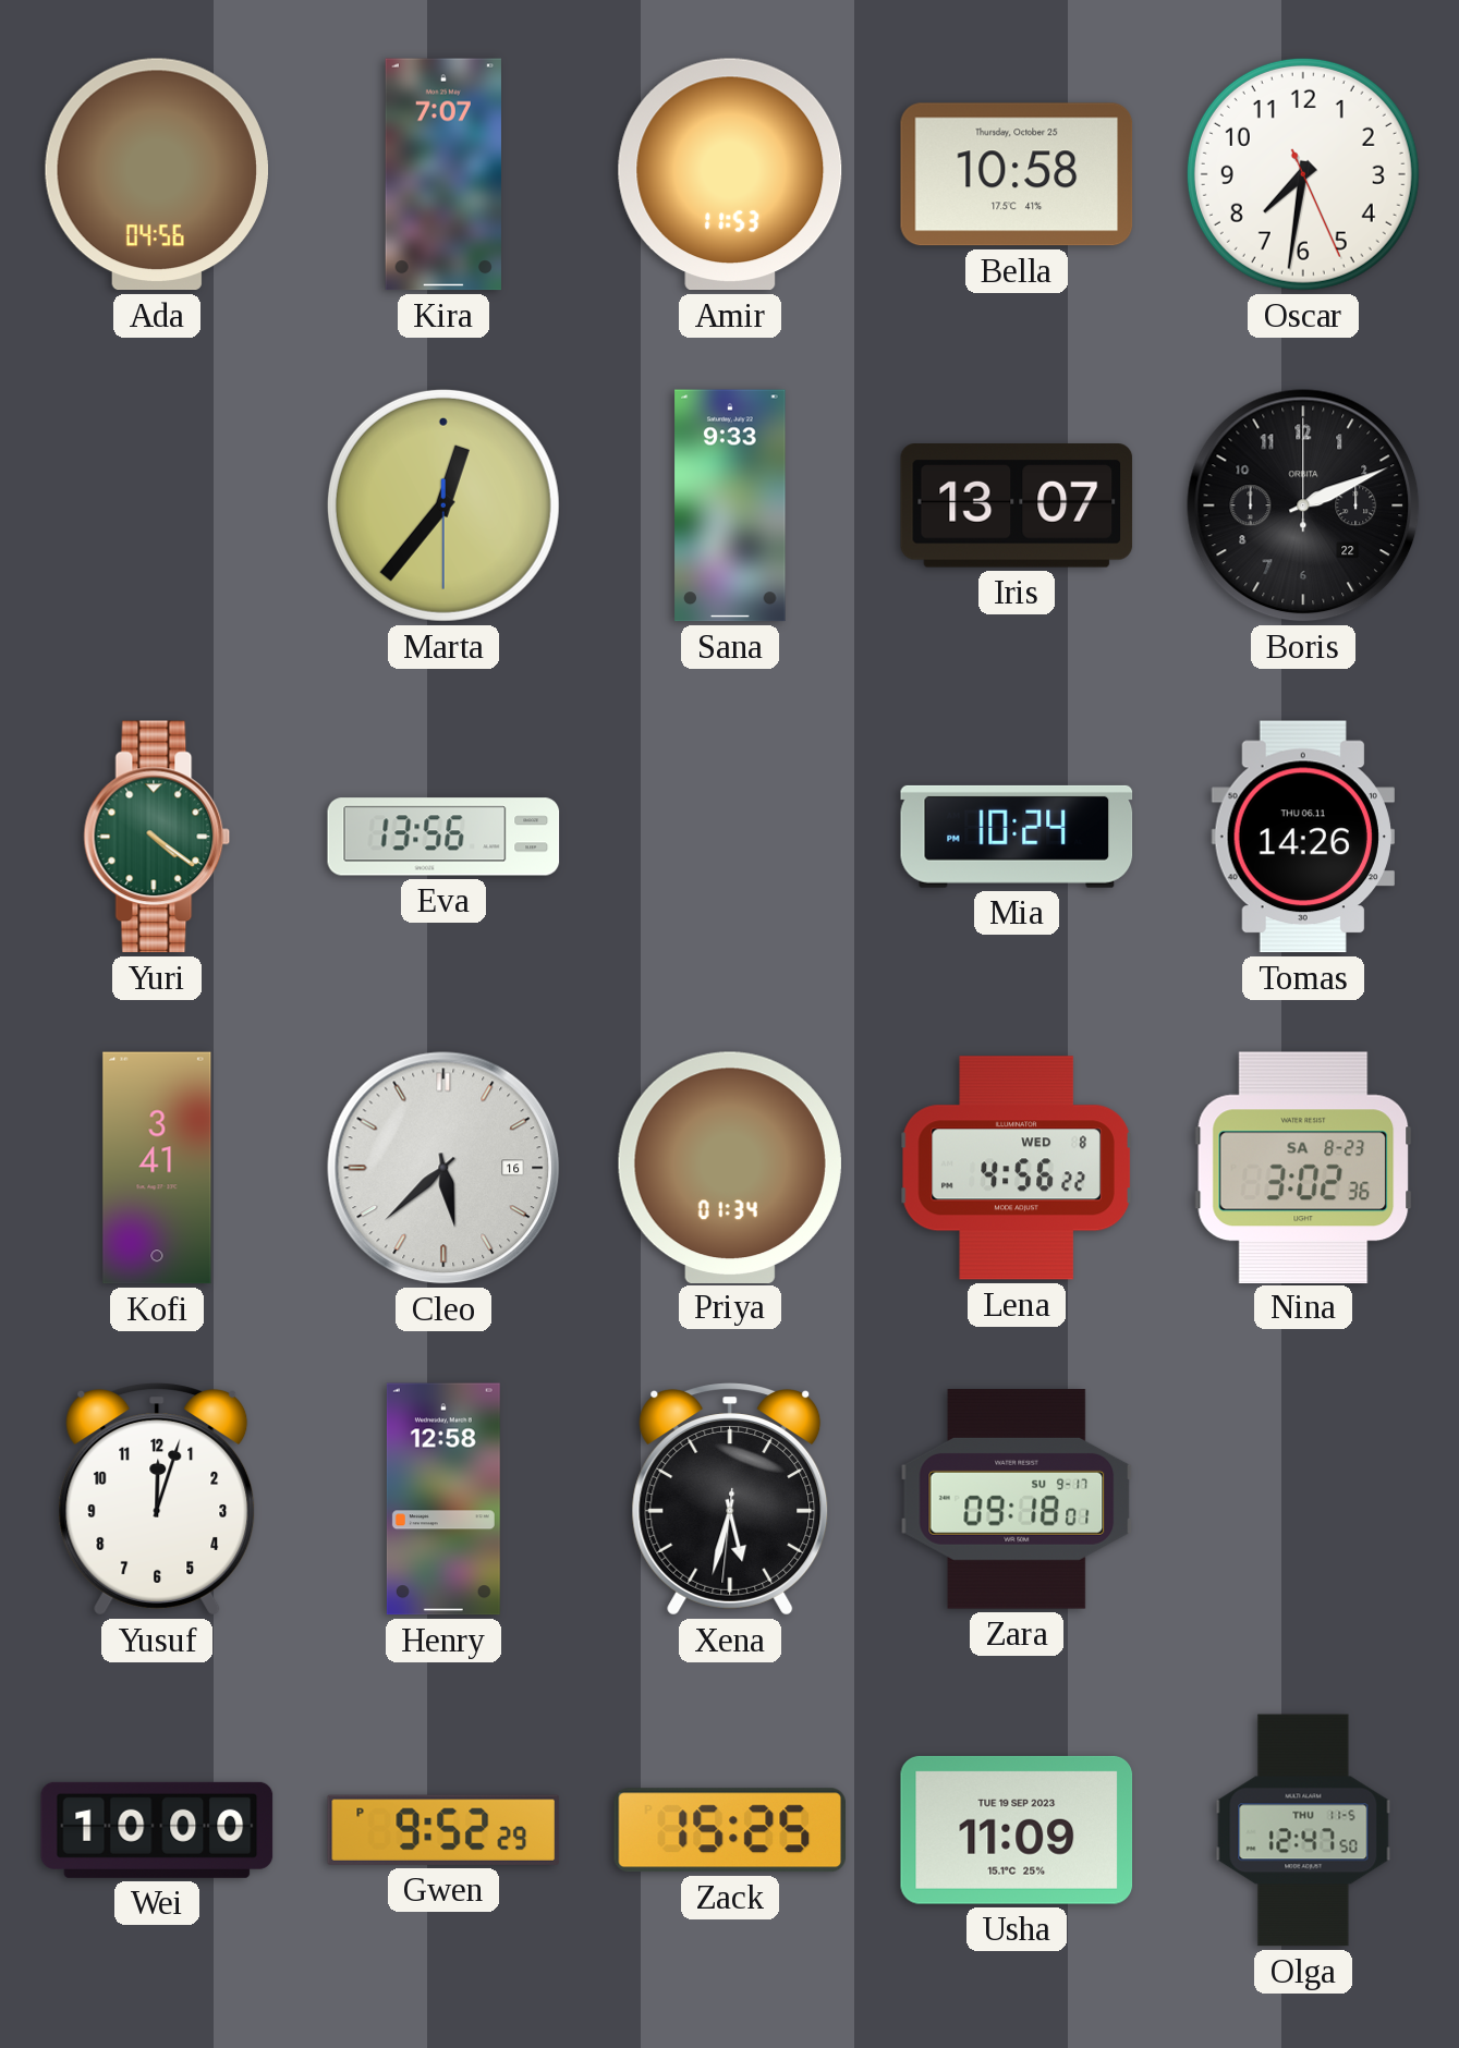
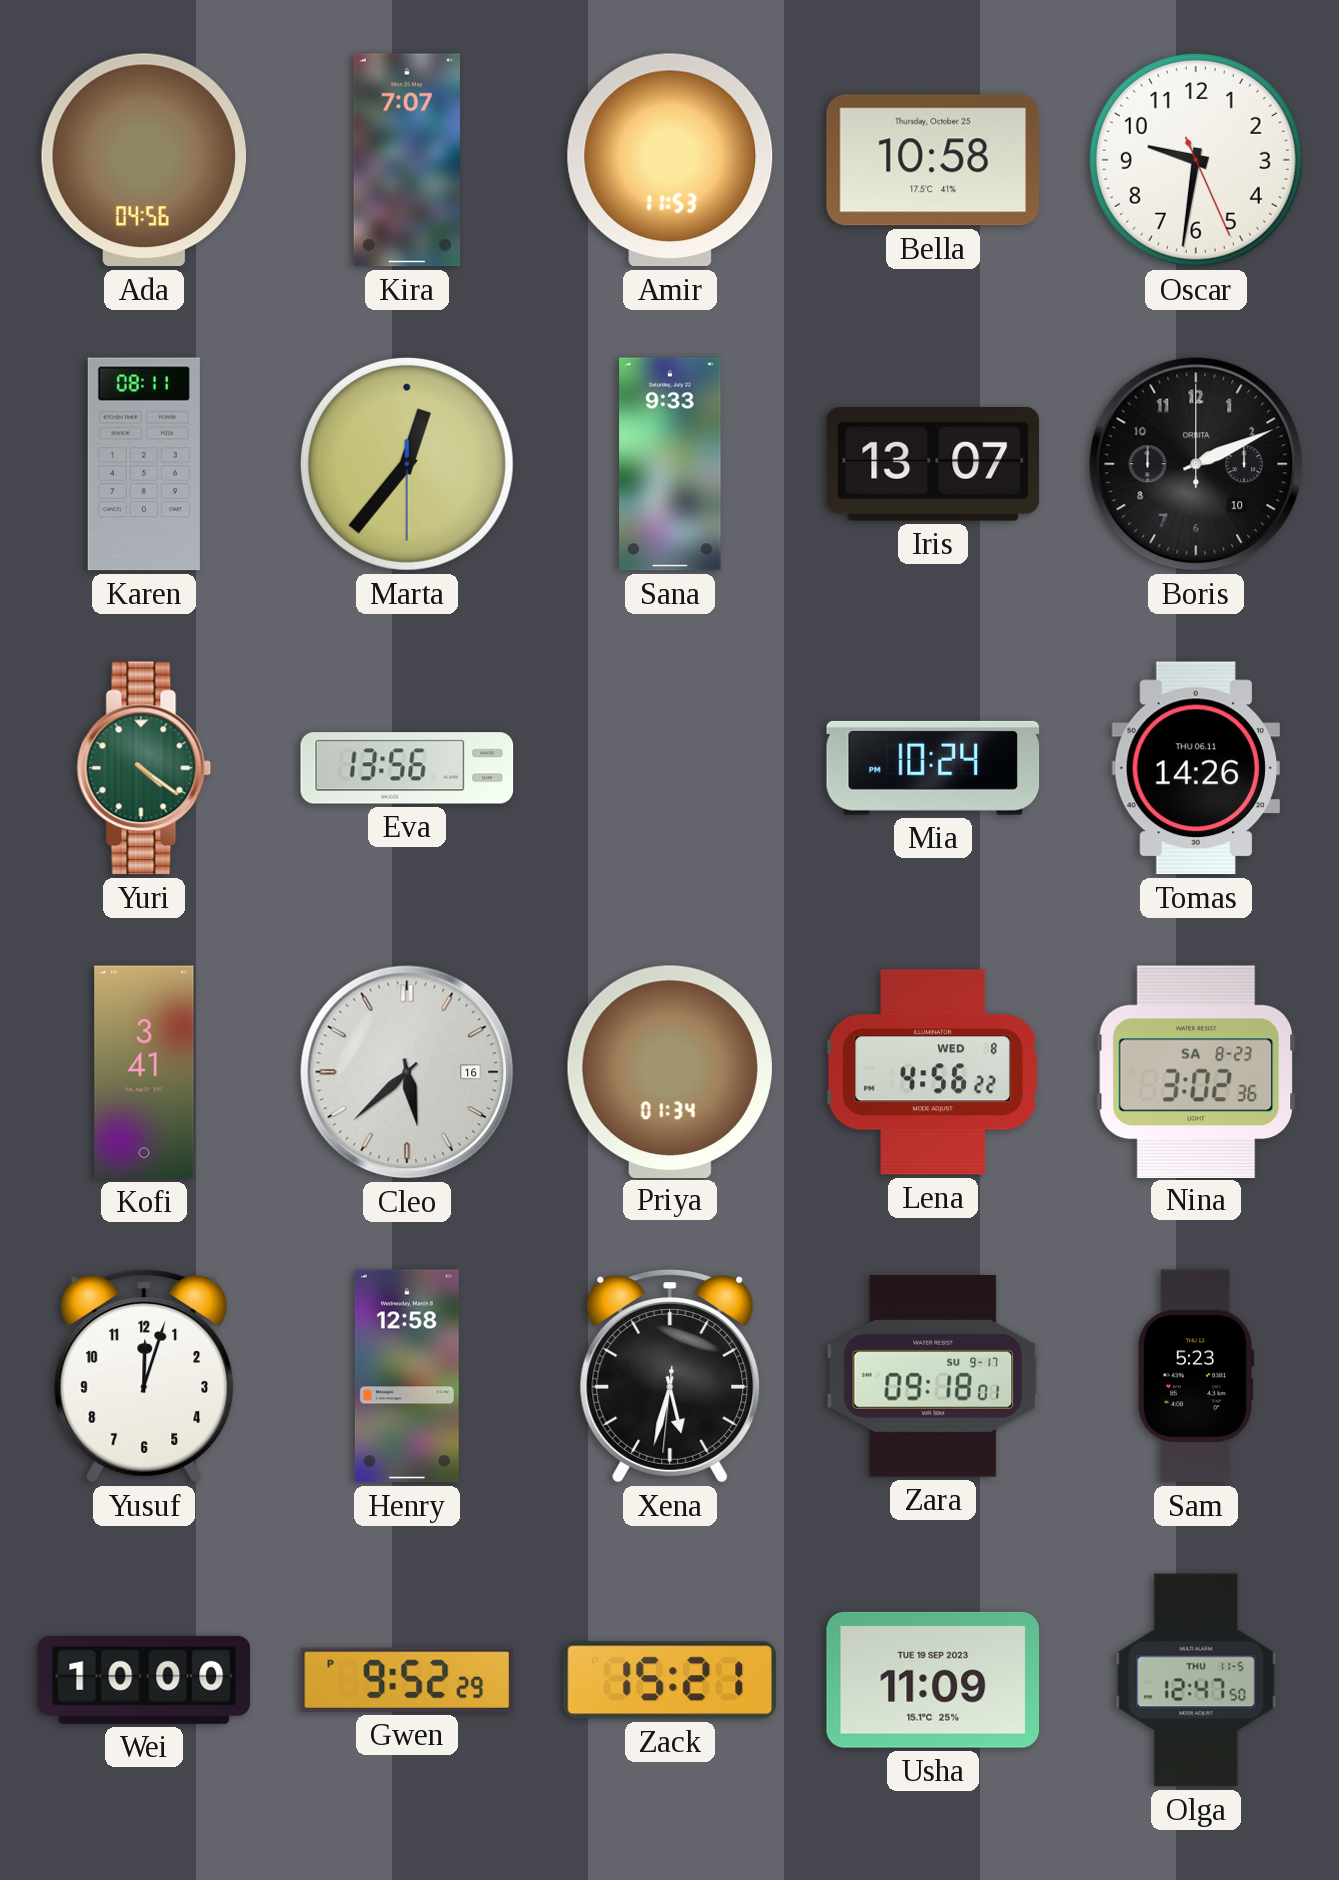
Oscar: 7:31 -> 9:31 (1196, 160)
Karen: none -> 08:11 (144, 464)
Boris date: 22 -> 10 (1196, 464)
Sam: none -> 5:23 (1196, 1376)
Zack: 15:25 -> 15:21 (670, 1680)
